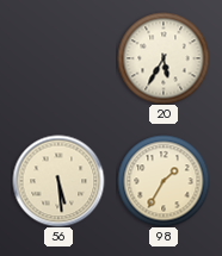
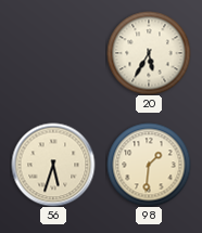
56: 5:29 -> 5:33 (53, 165)
98: 1:35 -> 1:31 (149, 165)
